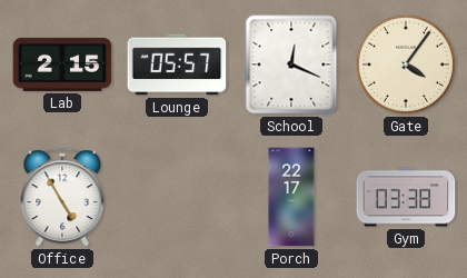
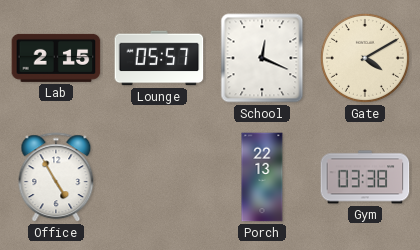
Gate: 4:06 -> 4:10 (365, 58)
Porch: 22:17 -> 22:13 (262, 177)
